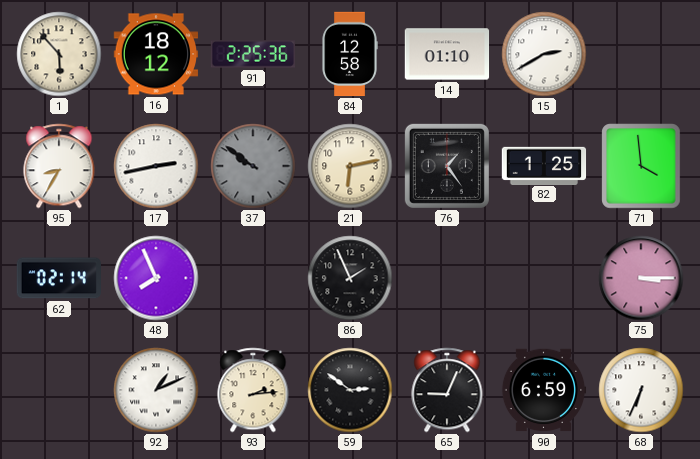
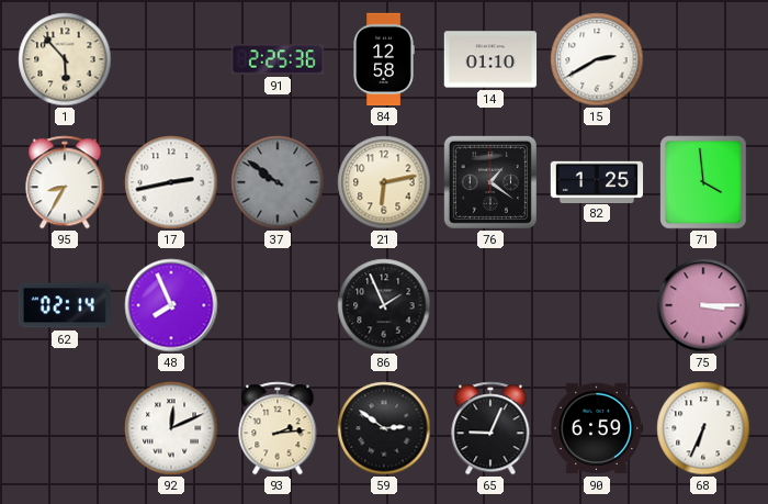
16: 18:12 -> none (156, 54)
76: 1:24 -> 1:21 (490, 182)
92: 1:11 -> 12:11 (171, 428)
